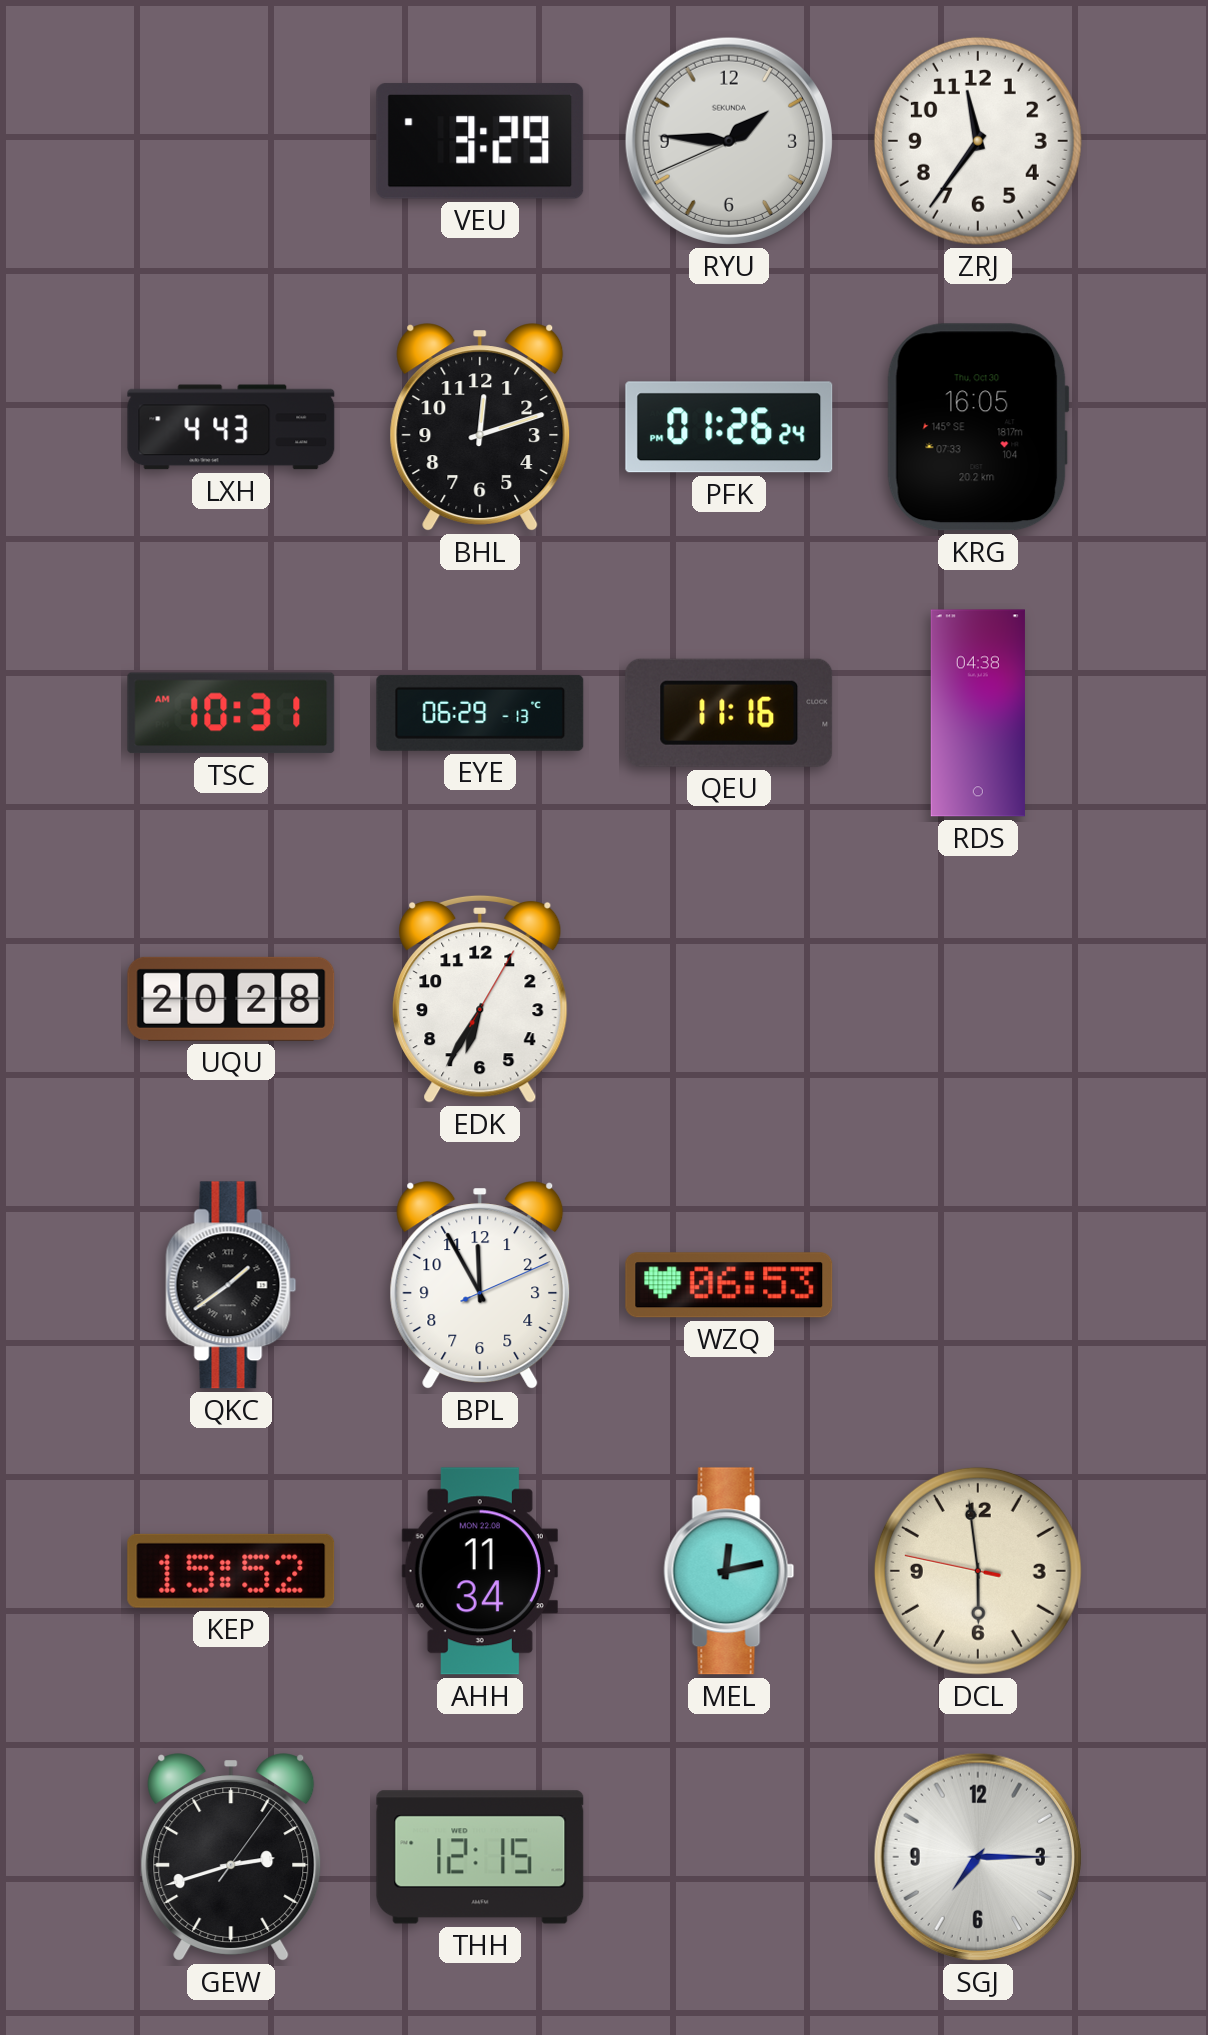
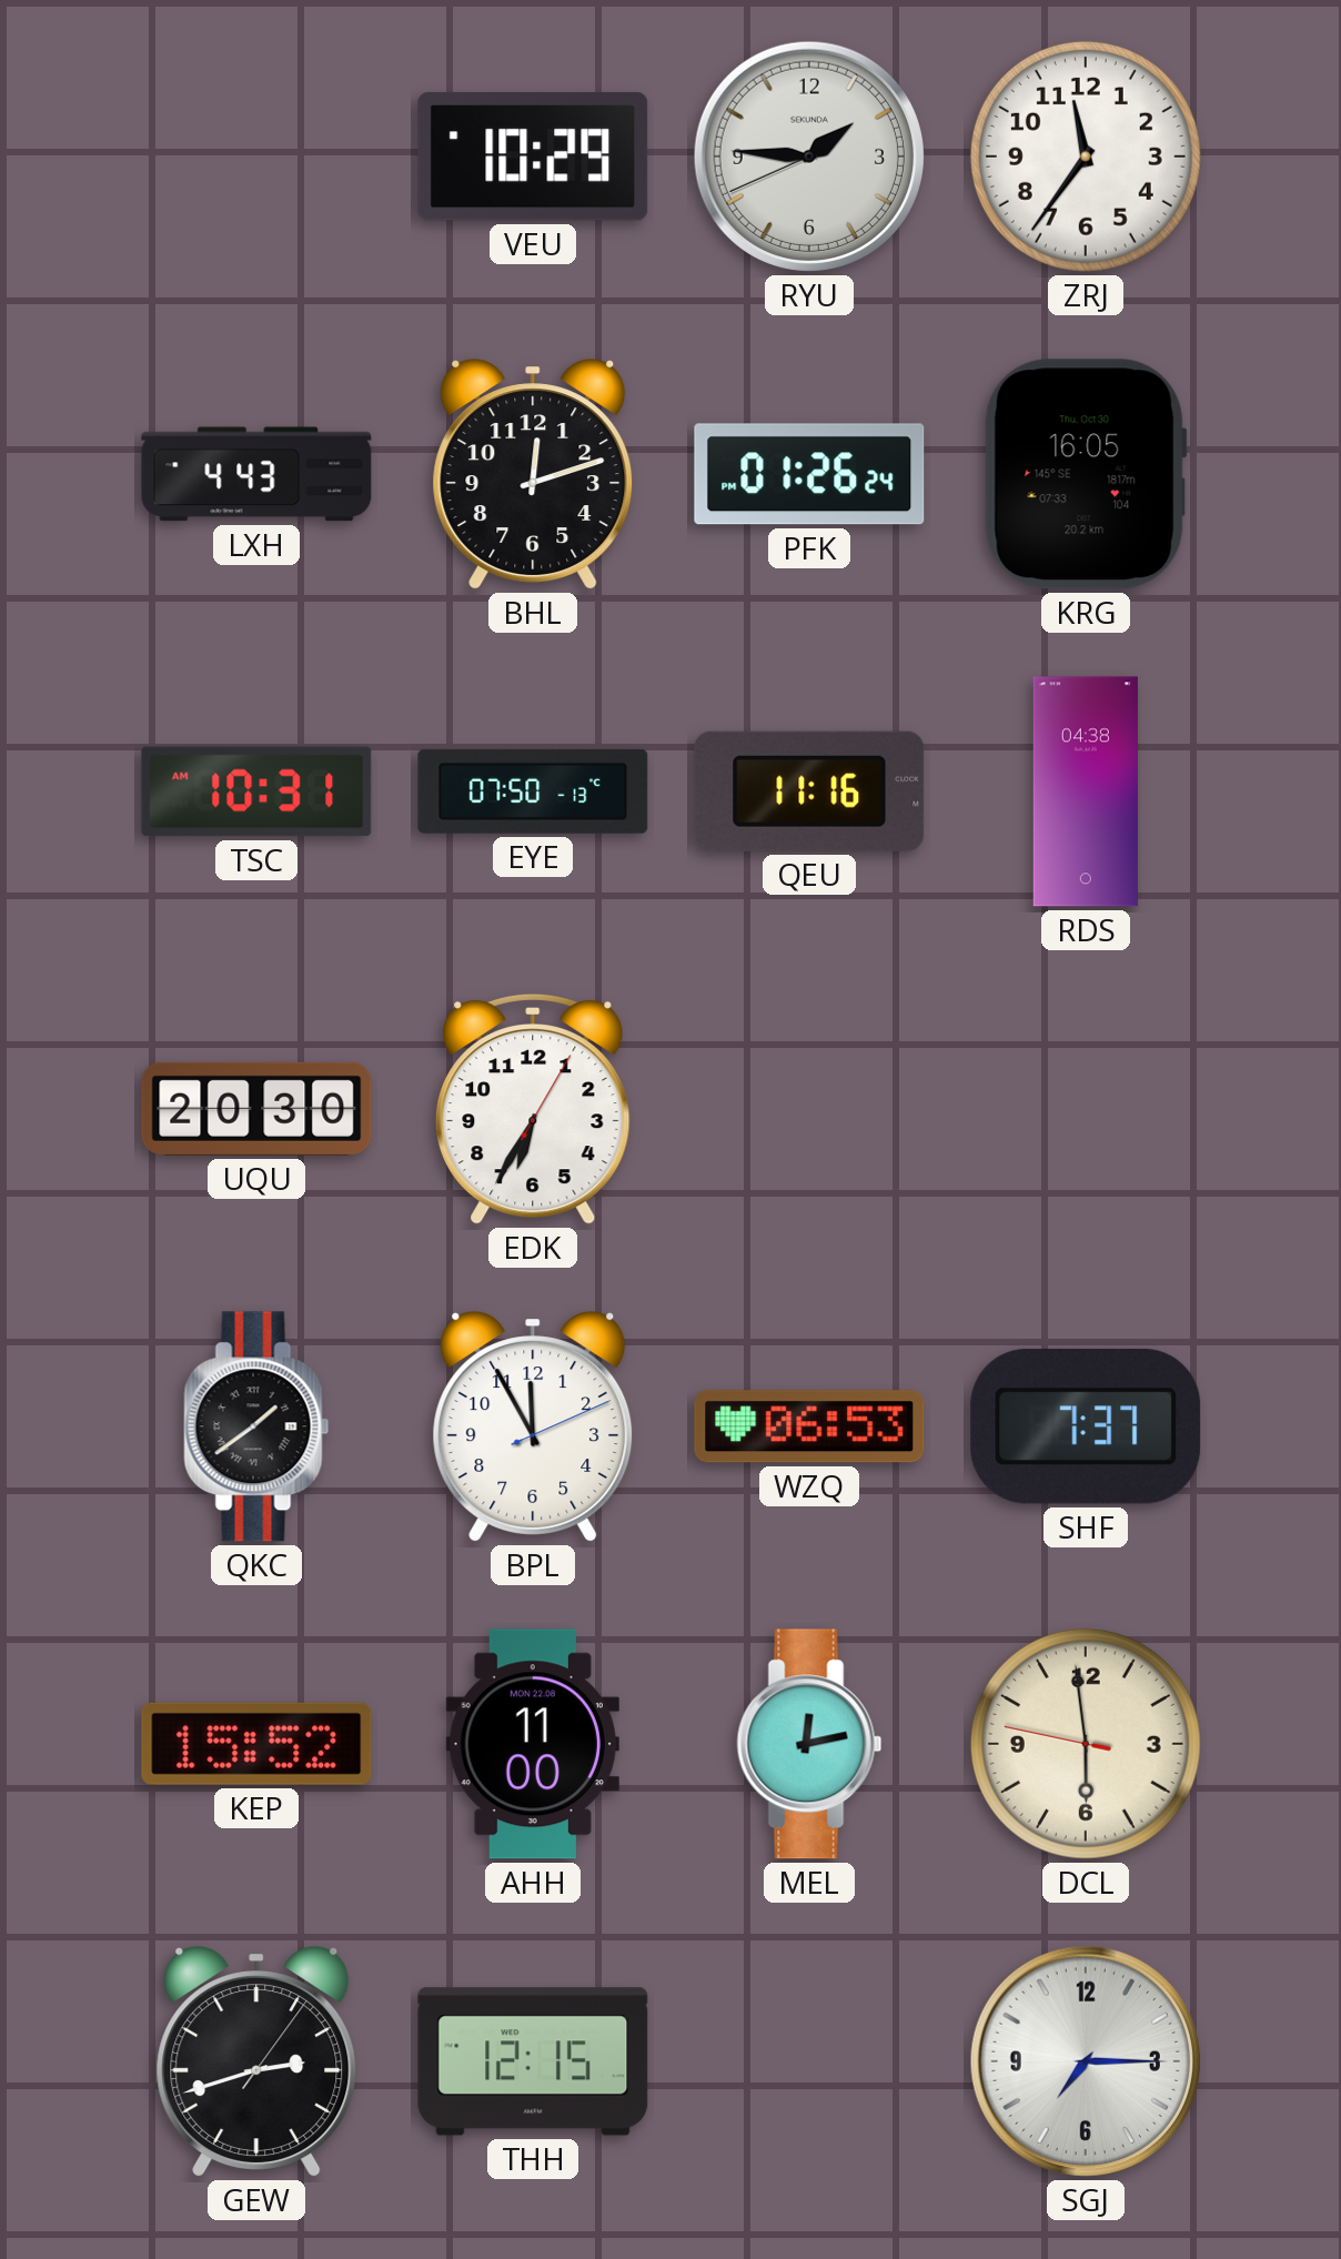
VEU: 3:29 -> 10:29 (533, 157)
EYE: 06:29 -> 07:50 (533, 791)
UQU: 20:28 -> 20:30 (256, 1109)
SHF: none -> 7:37 (1086, 1426)
AHH: 11:34 -> 11:00 (533, 1744)
